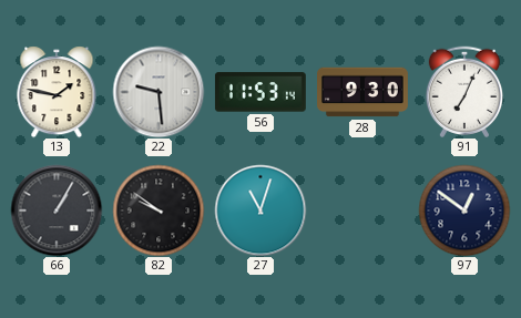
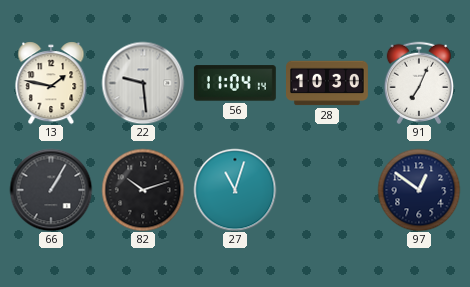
56: 11:53 -> 11:04 (235, 83)
28: 9:30 -> 10:30 (328, 83)
82: 9:51 -> 10:12 (143, 190)
